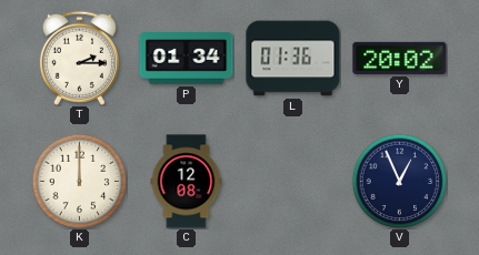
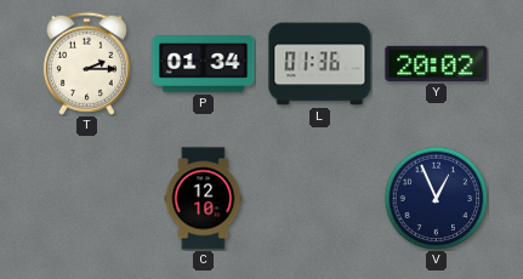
K: 12:00 -> none (79, 181)
C: 12:08 -> 12:10 (204, 199)
